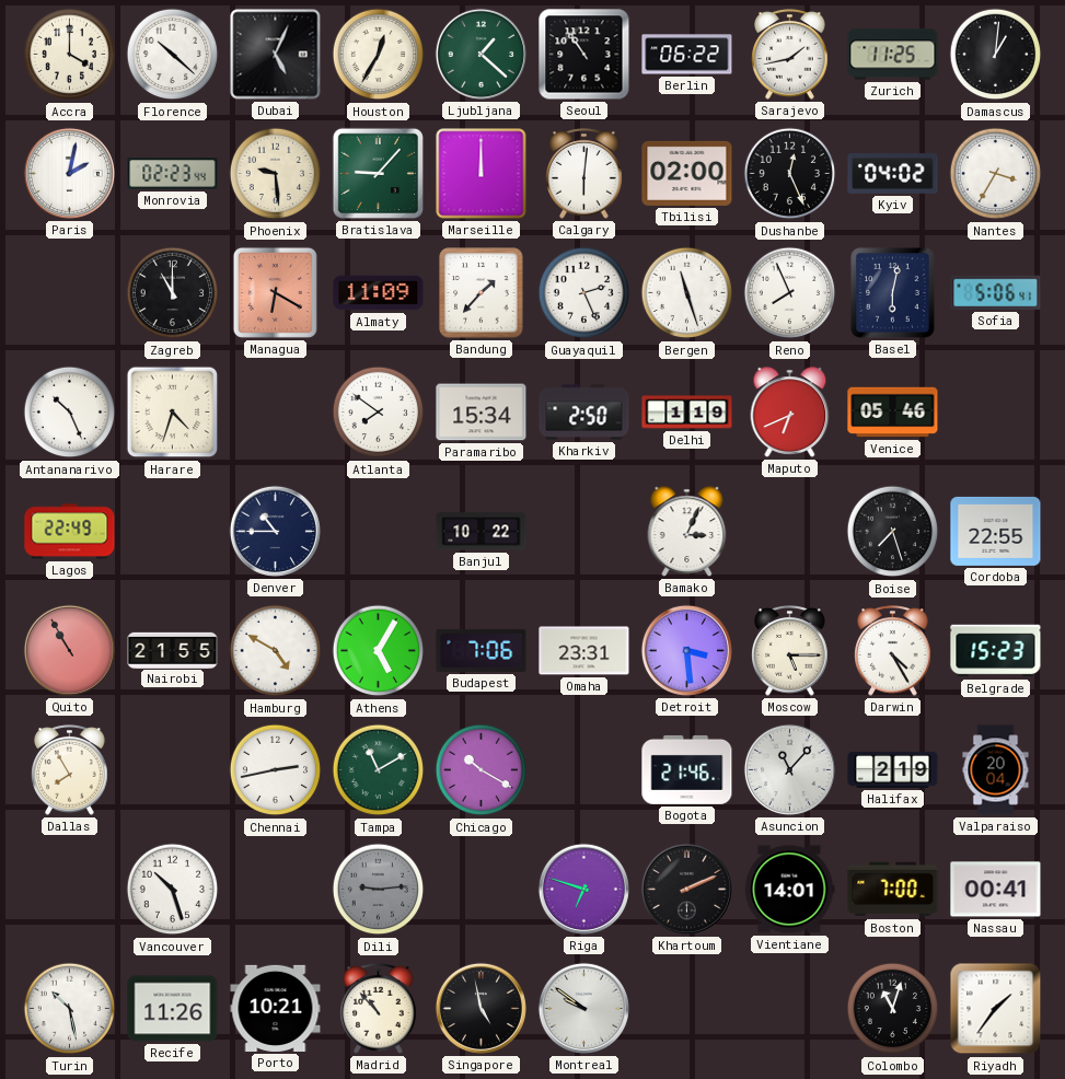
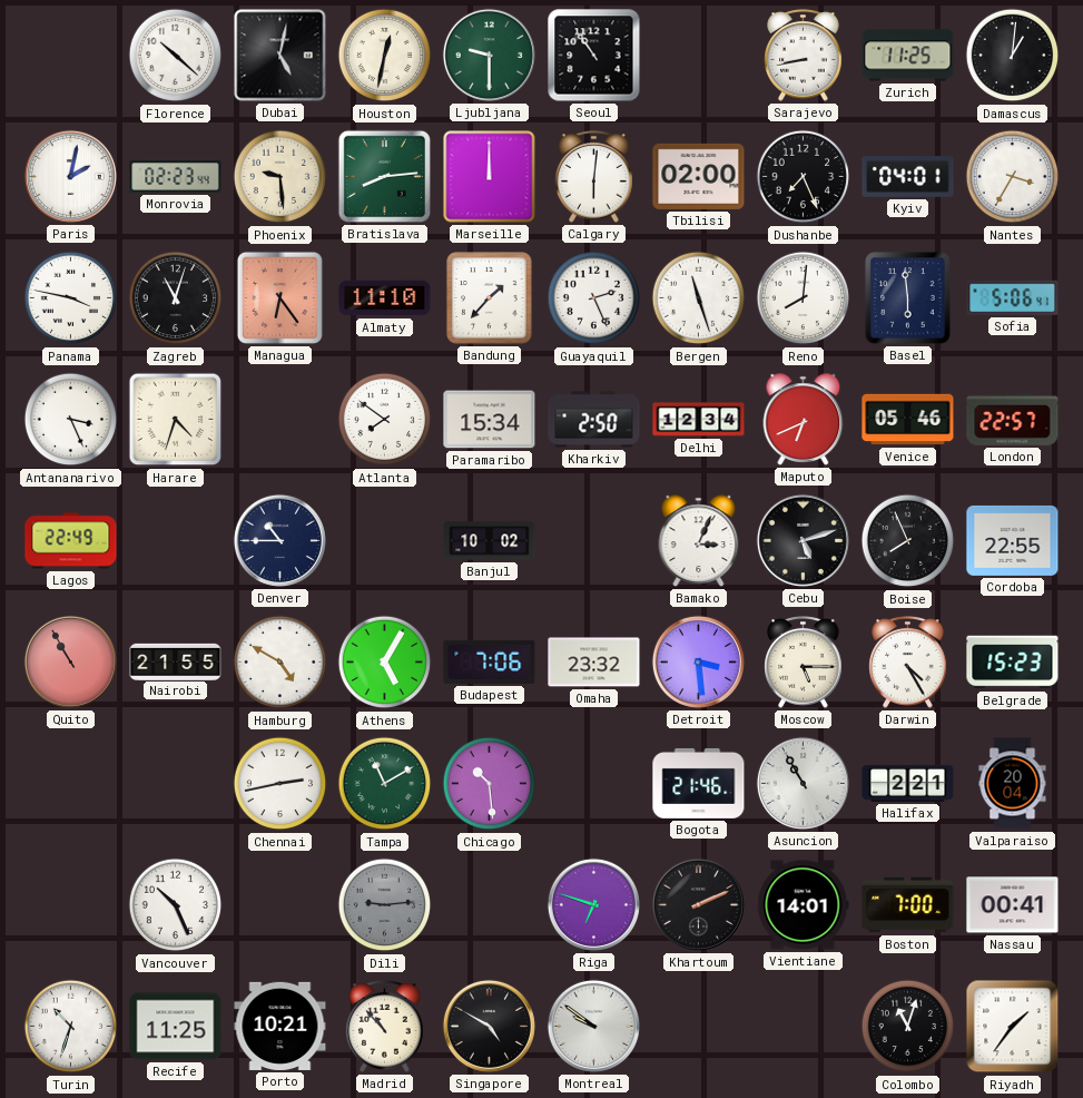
Accra: 4:00 -> none (70, 55)
Dubai: 5:04 -> 5:02 (280, 56)
Houston: 12:35 -> 12:32 (385, 56)
Ljubljana: 1:22 -> 9:30 (489, 55)
Berlin: 06:22 -> none (687, 55)
Sarajevo: 1:43 -> 8:43 (804, 56)
Bratislava: 9:07 -> 8:14 (384, 176)
Dushanbe: 12:26 -> 7:26 (804, 177)
Kyiv: 04:02 -> 04:01 (908, 177)
Panama: none -> 3:47 (71, 298)
Zagreb: 11:00 -> 11:03 (176, 298)
Managua: 6:20 -> 6:24 (279, 297)
Almaty: 11:09 -> 11:10 (385, 298)
Reno: 7:56 -> 8:01 (804, 298)
Basel: 6:02 -> 5:59 (908, 298)
Antananarivo: 10:26 -> 3:26 (71, 420)
Delhi: 1:19 -> 12:34 (699, 420)
London: none -> 22:57 (1013, 419)
Banjul: 10:22 -> 10:02 (490, 541)
Cebu: none -> 5:12 (803, 540)
Boise: 7:27 -> 7:56 (908, 541)
Omaha: 23:31 -> 23:32 (594, 663)
Dallas: 7:55 -> none (70, 770)
Chicago: 10:20 -> 10:29 (490, 784)
Asuncion: 11:07 -> 10:55 (803, 783)
Halifax: 2:19 -> 2:21 (908, 783)
Vancouver: 10:27 -> 10:26 (176, 905)
Turin: 10:28 -> 10:33 (71, 1027)
Recife: 11:26 -> 11:25 (176, 1027)
Singapore: 4:58 -> 4:50 (489, 1026)
